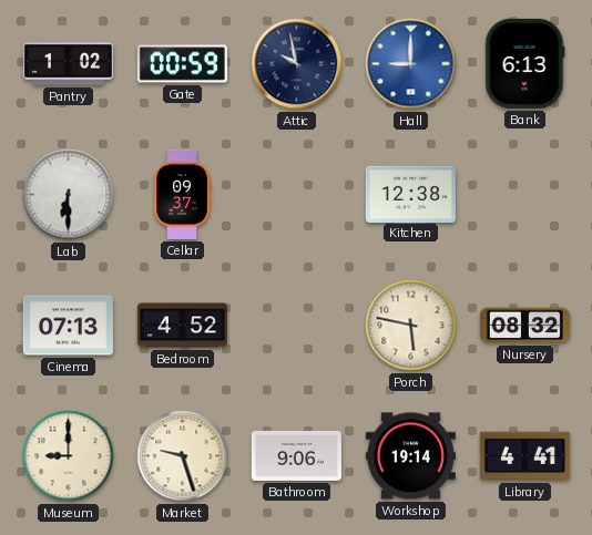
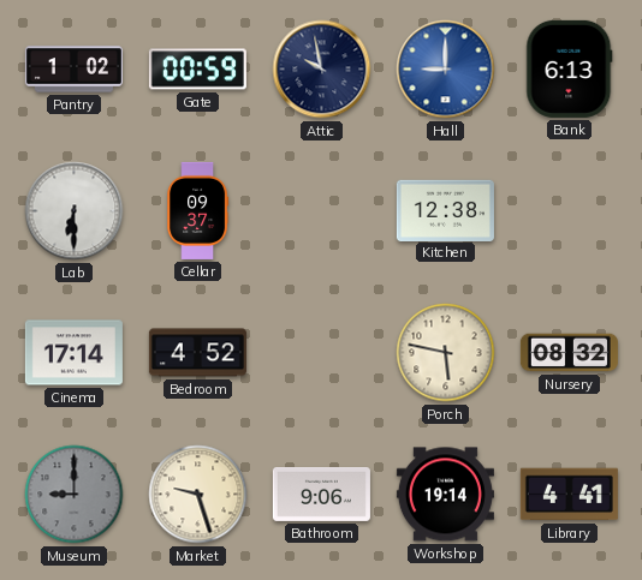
Cinema: 07:13 -> 17:14 (73, 353)
Museum dial: cream -> grey (75, 495)
